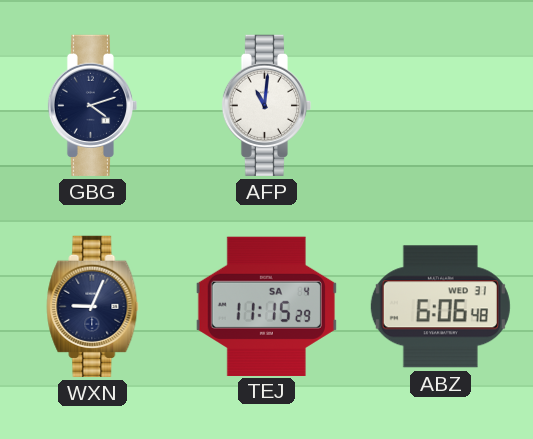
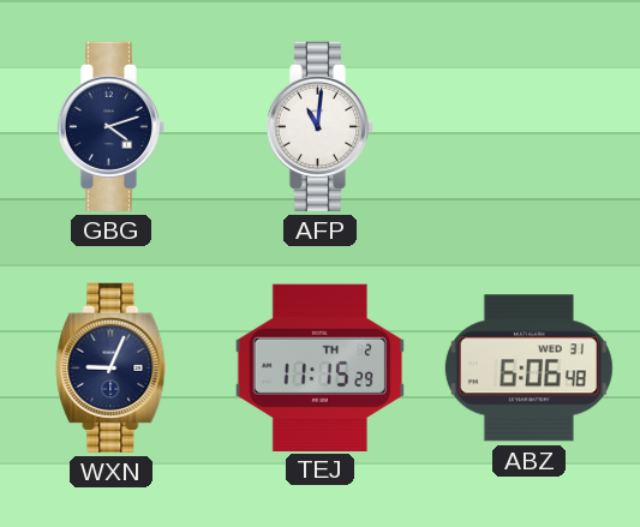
TEJ date: SA 4 -> TH 2 (319, 367)
